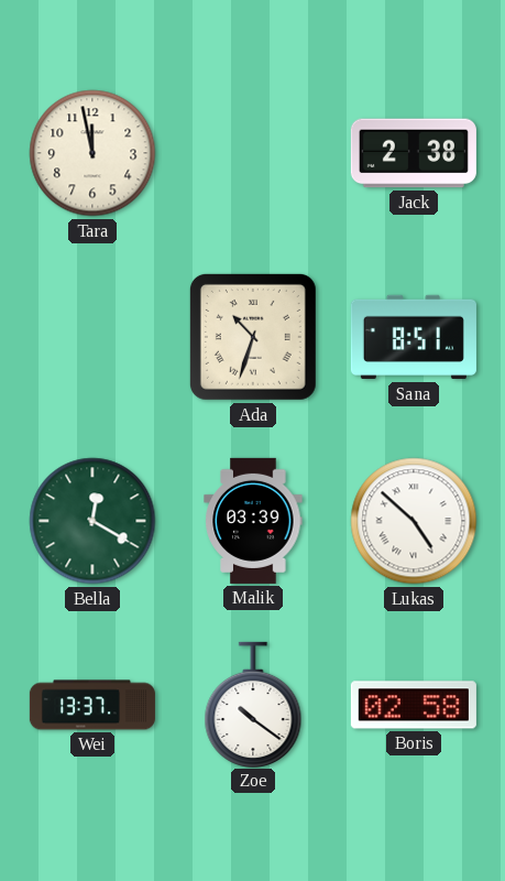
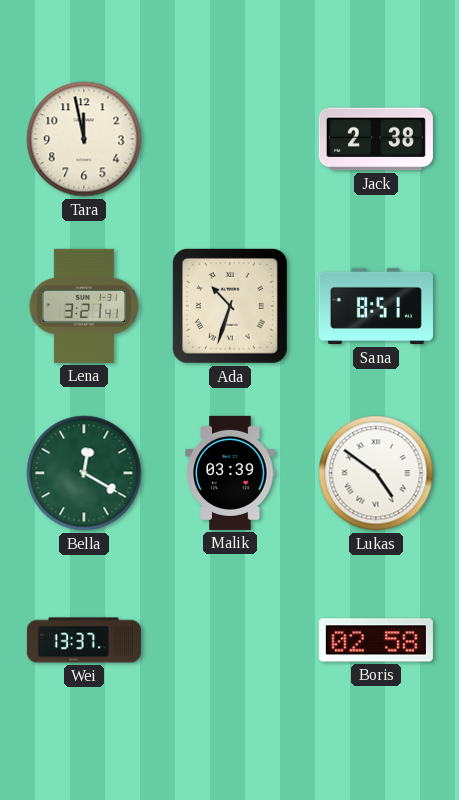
Lena: none -> 3:21 (84, 306)
Lukas: 4:52 -> 4:51 (376, 473)
Zoe: 10:21 -> none (253, 704)
